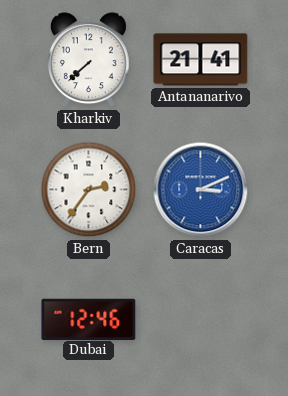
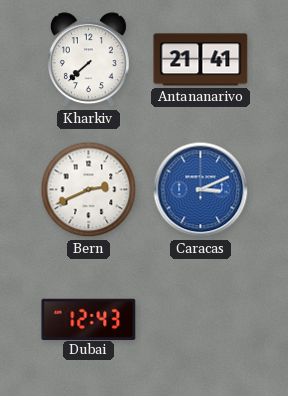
Bern: 2:36 -> 2:41 (89, 190)
Dubai: 12:46 -> 12:43 (89, 319)
